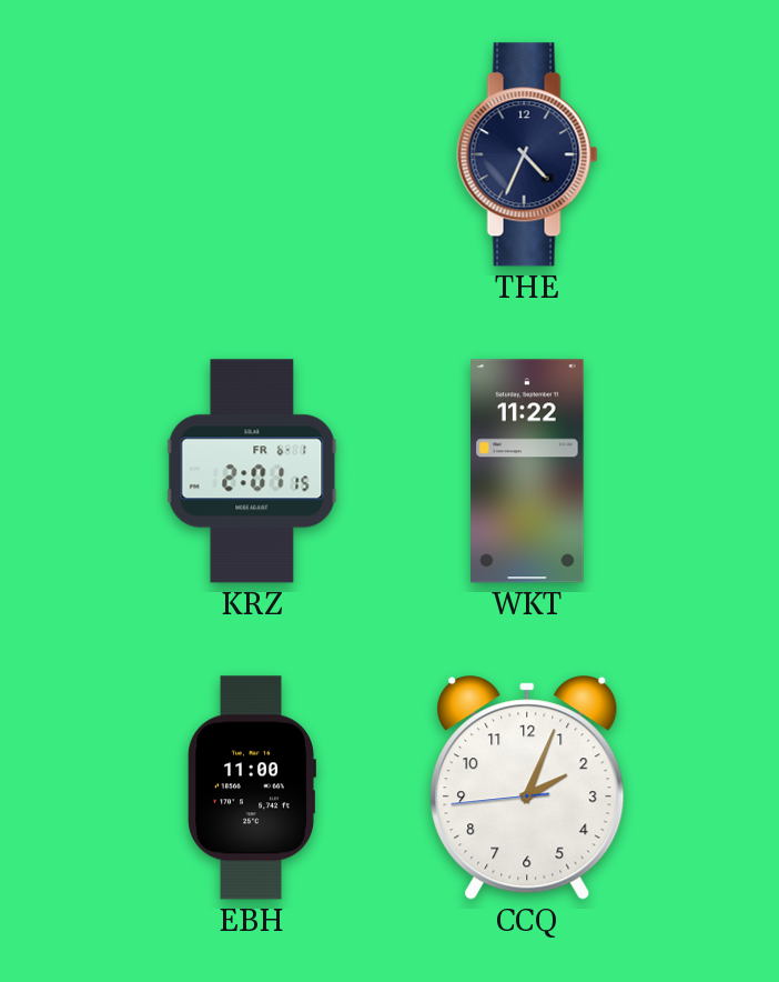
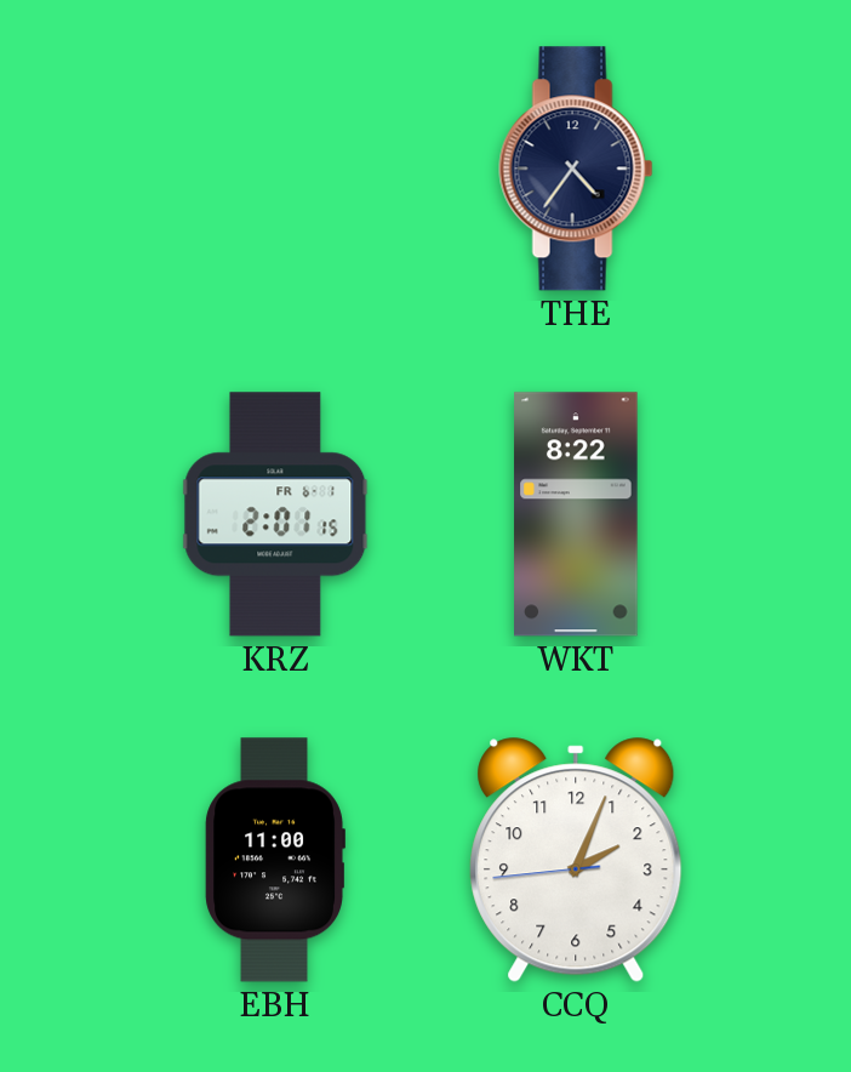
THE: 4:34 -> 4:36 (576, 169)
WKT: 11:22 -> 8:22 (576, 514)
